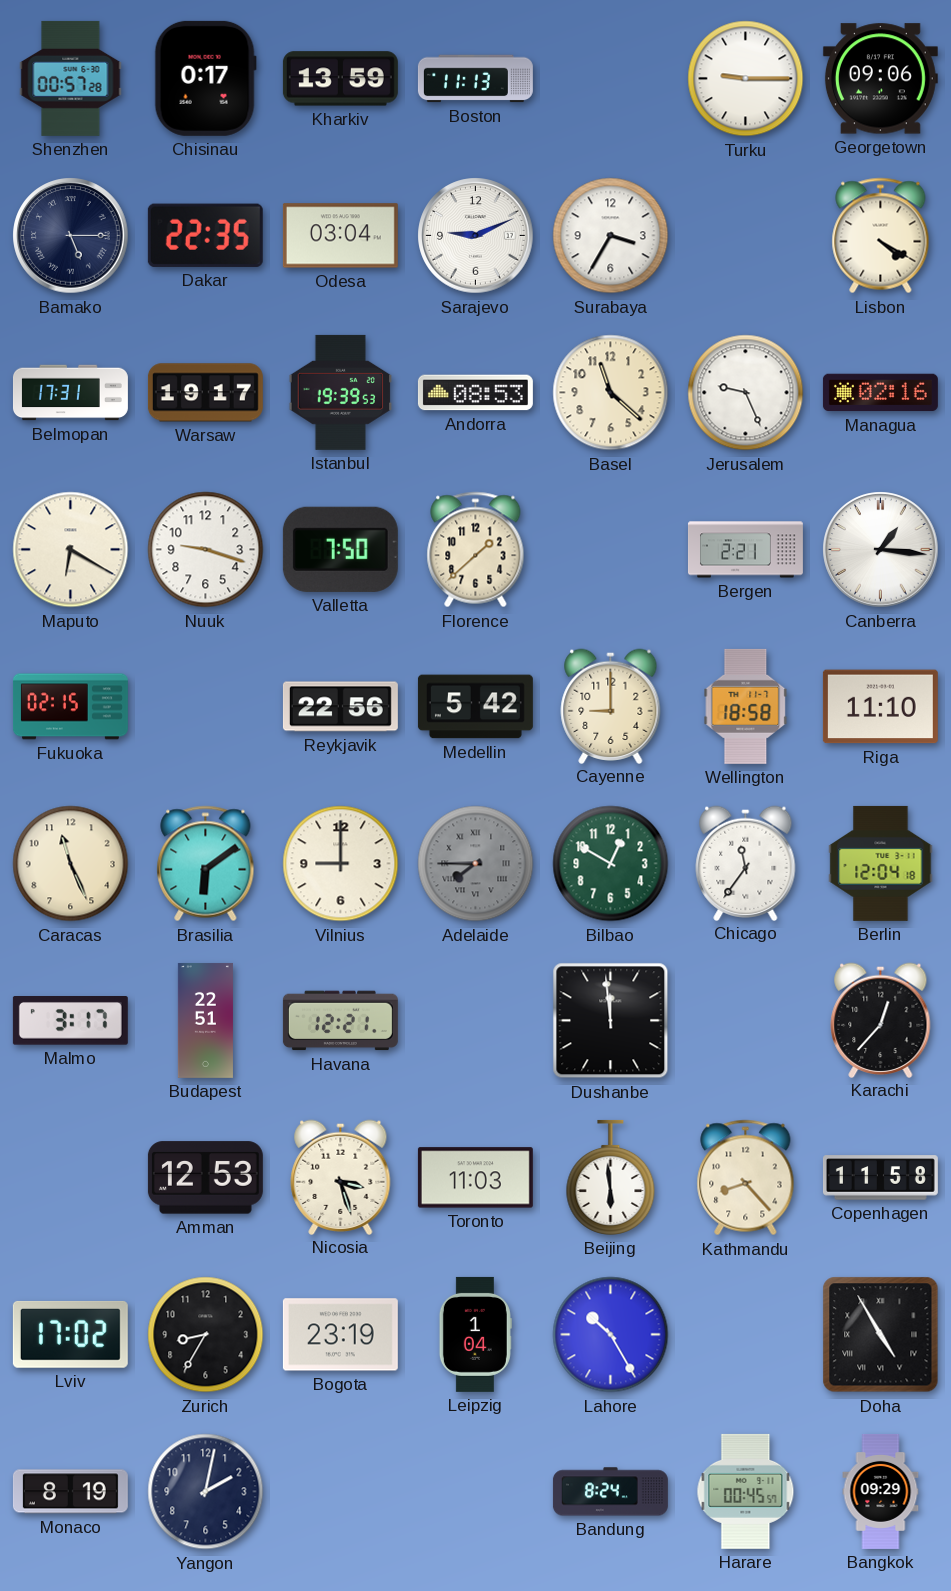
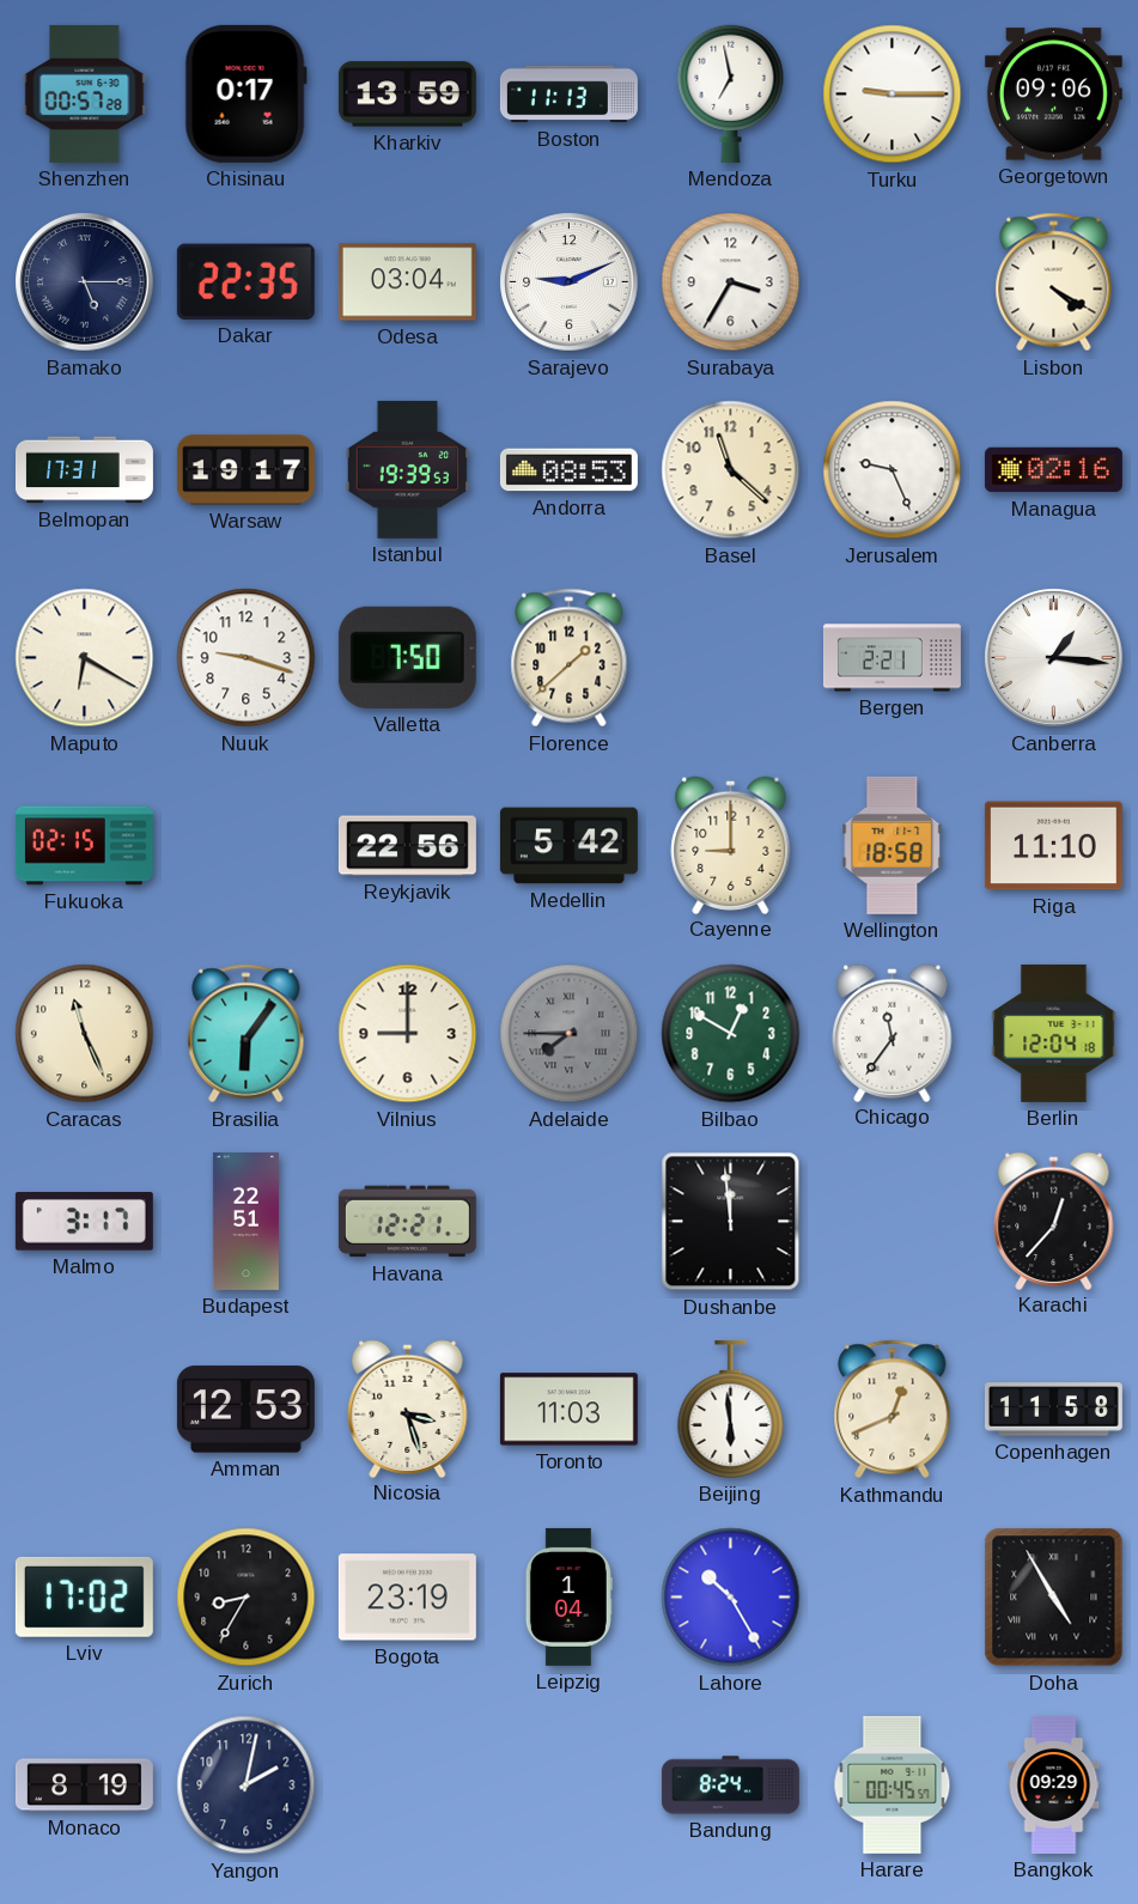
Mendoza: none -> 6:58 (731, 93)
Brasilia: 6:09 -> 6:06 (247, 1034)
Kathmandu: 8:23 -> 12:41 (893, 1410)
